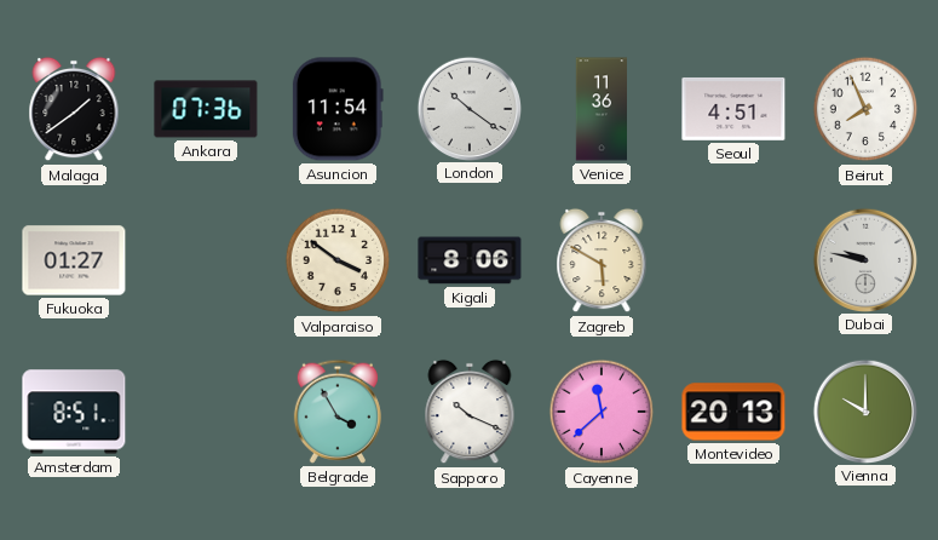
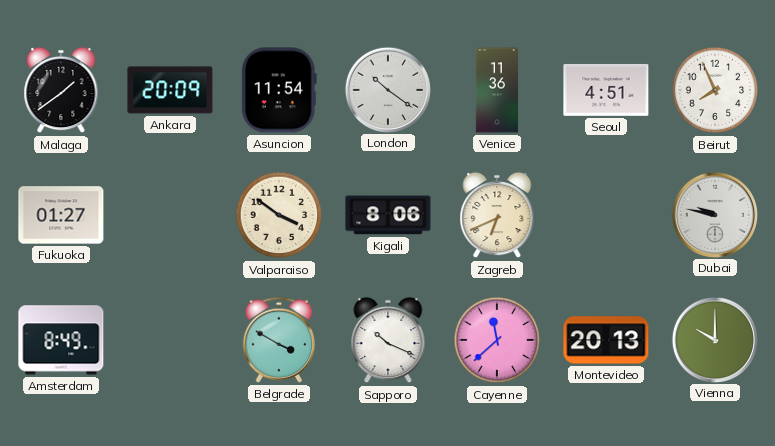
Ankara: 07:36 -> 20:09 (170, 90)
Zagreb: 5:50 -> 6:41 (497, 215)
Amsterdam: 8:51 -> 8:49 (61, 340)
Belgrade: 3:55 -> 3:50 (279, 340)
